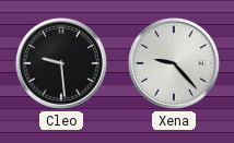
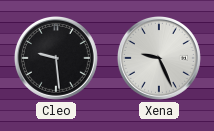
Xena: 9:23 -> 9:26 (159, 58)
